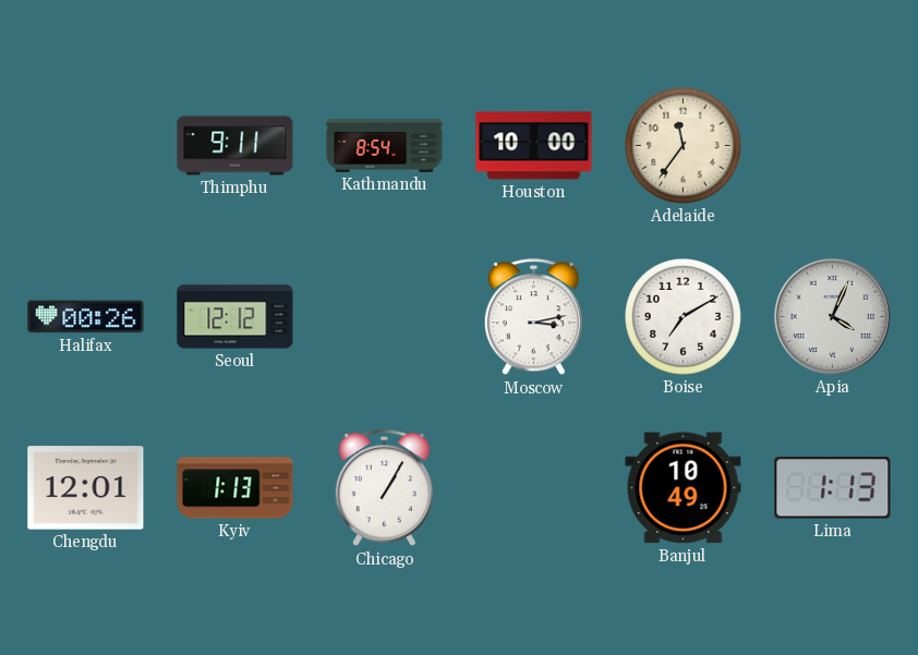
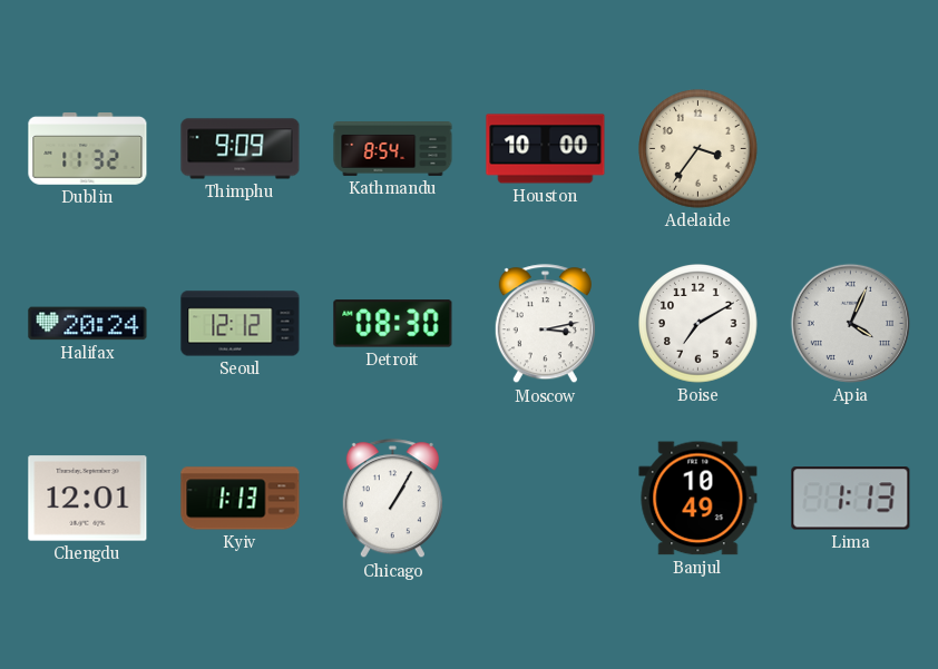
Dublin: none -> 11:32 (88, 149)
Thimphu: 9:11 -> 9:09 (241, 149)
Adelaide: 11:36 -> 3:36 (698, 149)
Halifax: 00:26 -> 20:24 (88, 324)
Detroit: none -> 08:30 (393, 324)
